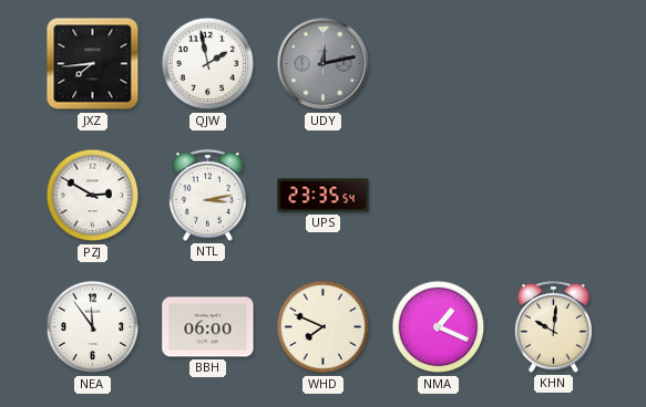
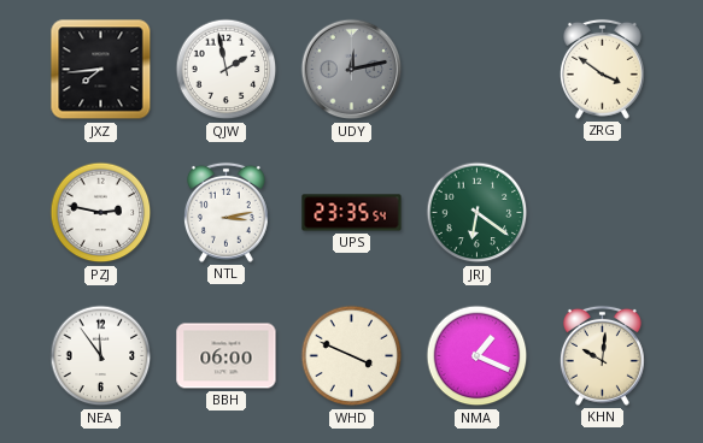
ZRG: none -> 3:51 (602, 69)
PZJ: 2:50 -> 2:47 (101, 213)
JRJ: none -> 6:21 (478, 213)
WHD: 7:49 -> 3:49 (352, 356)
